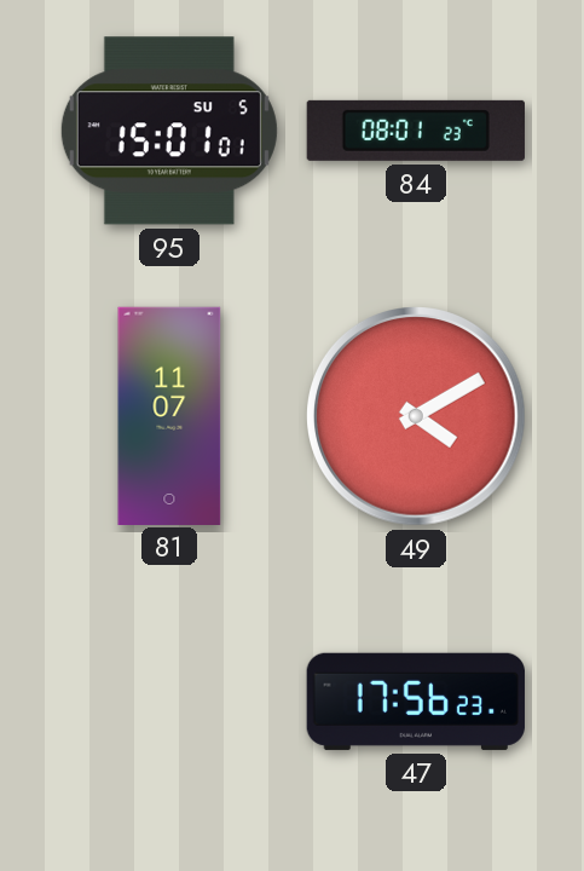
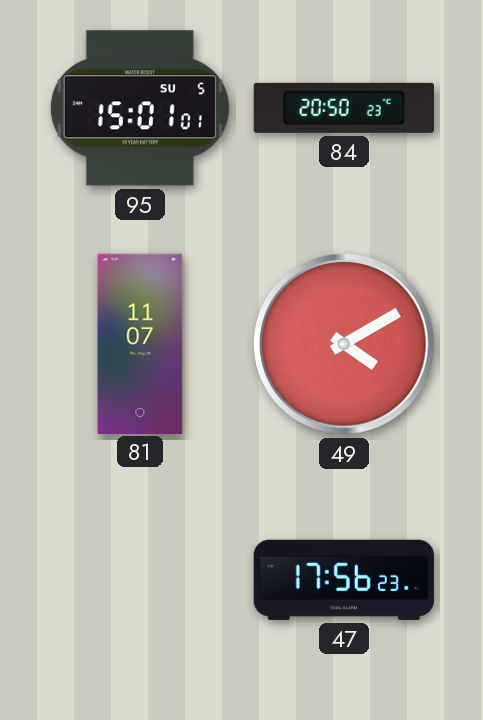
84: 08:01 -> 20:50 (344, 108)
